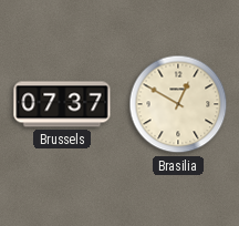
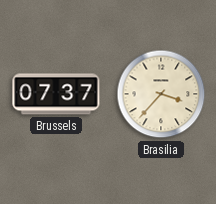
Brasilia: 12:50 -> 3:37 (161, 94)
